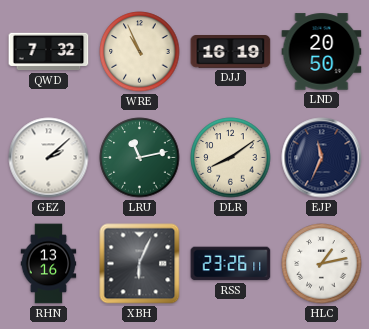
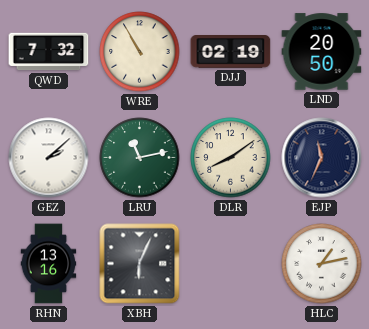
WRE: 10:56 -> 10:55 (140, 52)
DJJ: 16:19 -> 02:19 (231, 52)
RSS: 23:26 -> none (231, 264)
